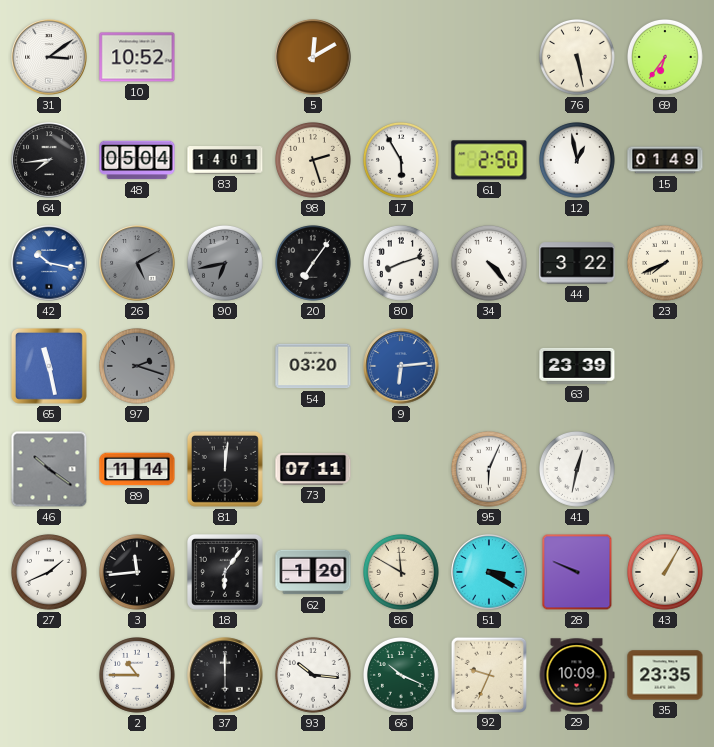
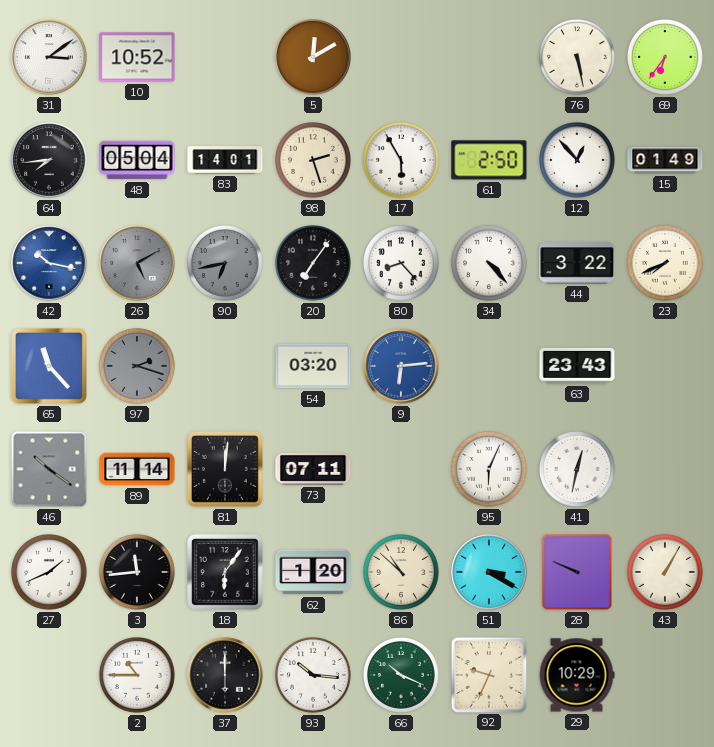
12: 12:58 -> 12:53 (578, 161)
80: 8:12 -> 8:23 (402, 264)
65: 11:28 -> 11:23 (49, 366)
63: 23:39 -> 23:43 (577, 366)
86: 11:50 -> 10:52 (402, 573)
29: 10:09 -> 10:29 (577, 675)
35: 23:35 -> none (665, 675)
